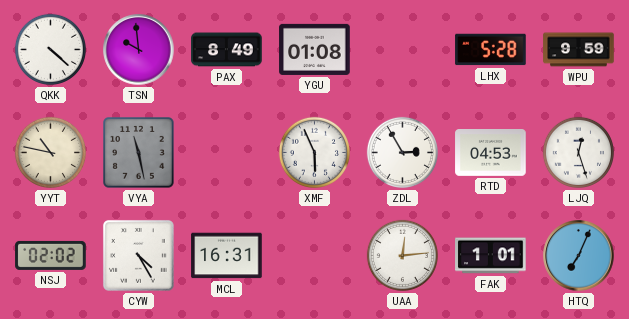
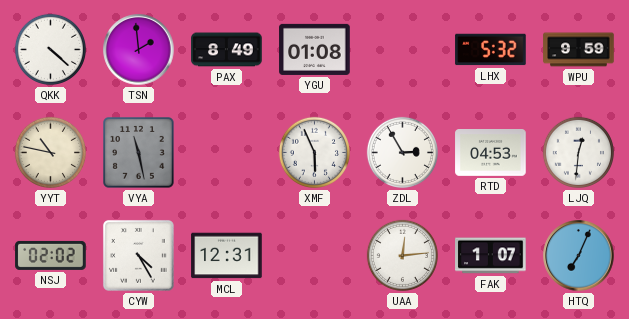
TSN: 9:59 -> 1:59 (139, 50)
LHX: 5:28 -> 5:32 (491, 50)
LJQ: 12:27 -> 12:31 (578, 152)
MCL: 16:31 -> 12:31 (227, 256)
FAK: 1:01 -> 1:07 (491, 256)
